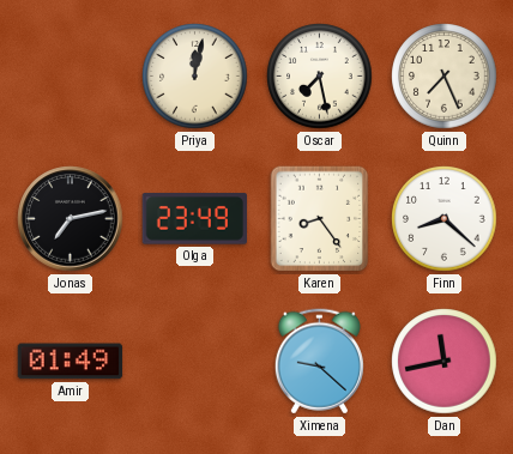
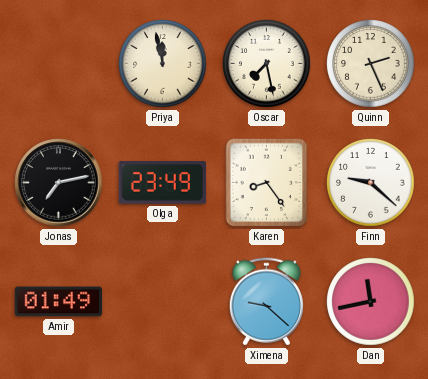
Priya: 12:02 -> 11:58 (163, 64)
Quinn: 7:26 -> 2:26 (371, 64)
Finn: 8:22 -> 9:22 (371, 183)
